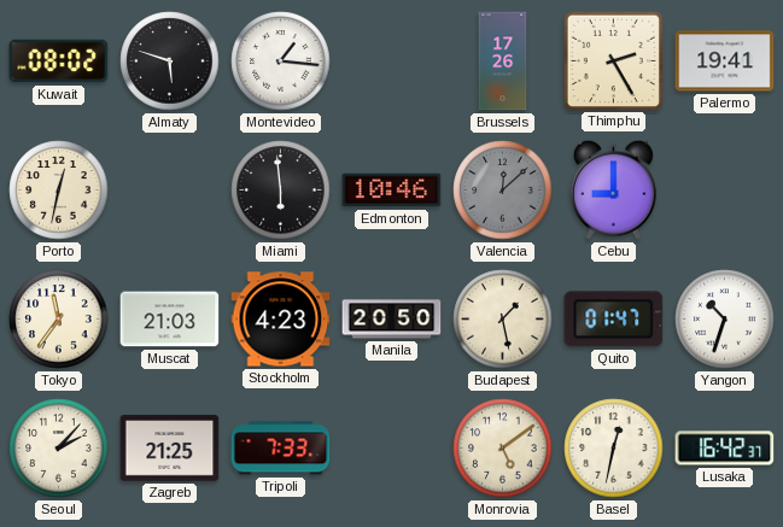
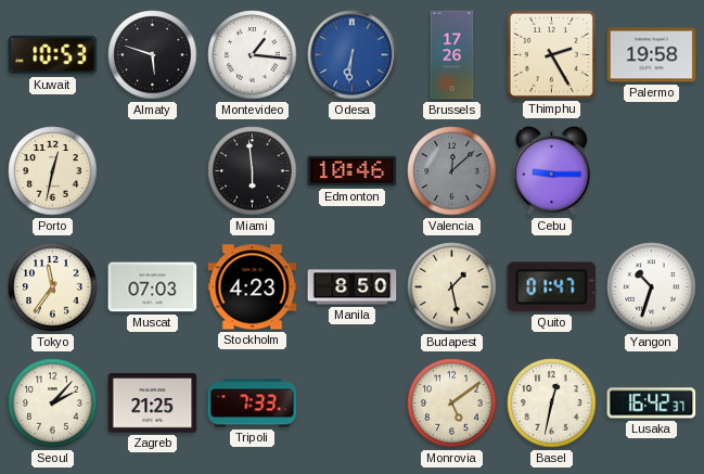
Kuwait: 08:02 -> 10:53 (53, 55)
Odesa: none -> 6:31 (353, 55)
Palermo: 19:41 -> 19:58 (652, 55)
Cebu: 9:00 -> 9:15 (552, 170)
Muscat: 21:03 -> 07:03 (153, 287)
Manila: 20:50 -> 8:50 (353, 287)
